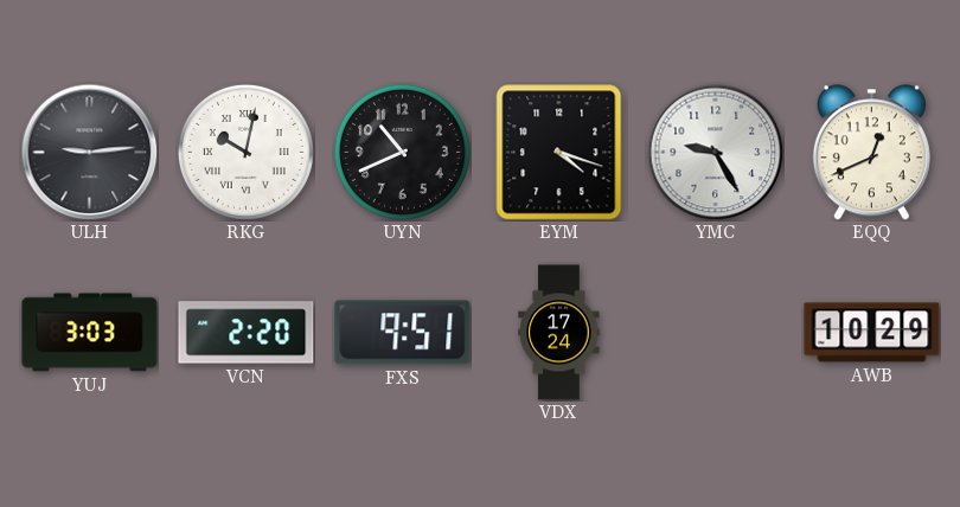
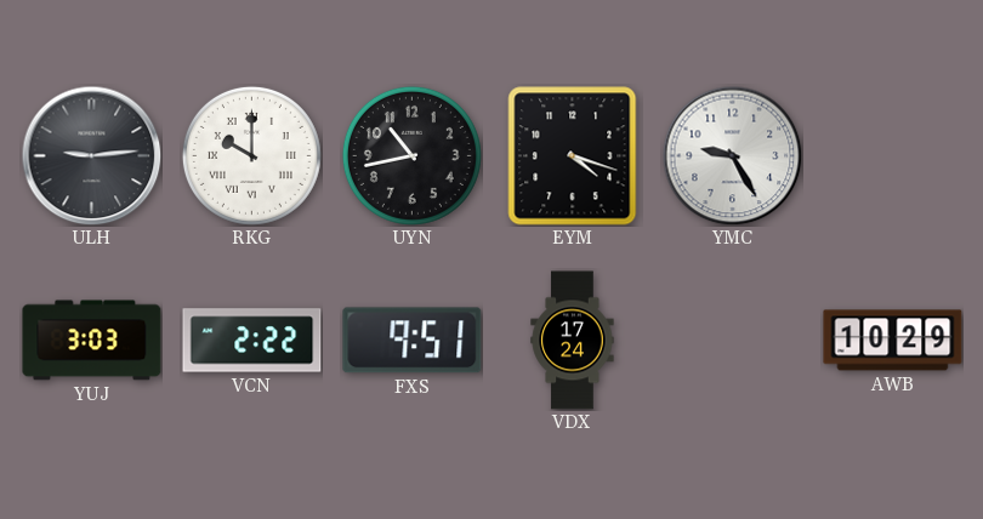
RKG: 10:02 -> 10:00 (251, 155)
UYN: 10:41 -> 10:43 (411, 155)
EQQ: 12:41 -> none (871, 153)
VCN: 2:20 -> 2:22 (252, 341)
